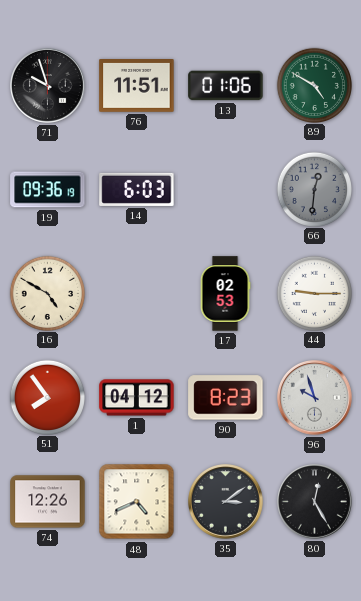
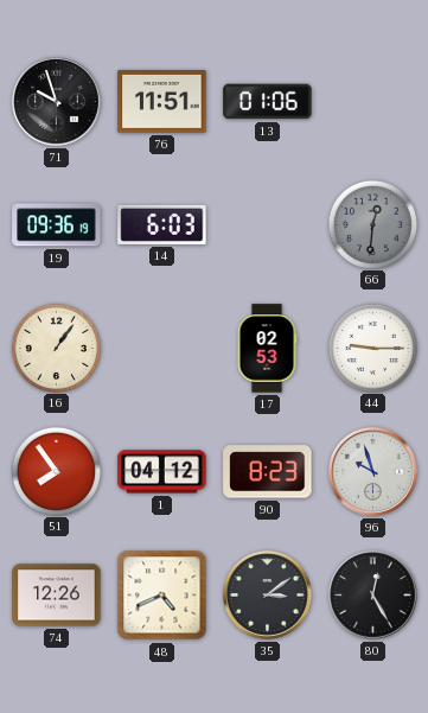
89: 4:50 -> none (314, 85)
16: 4:50 -> 1:06 (56, 348)
